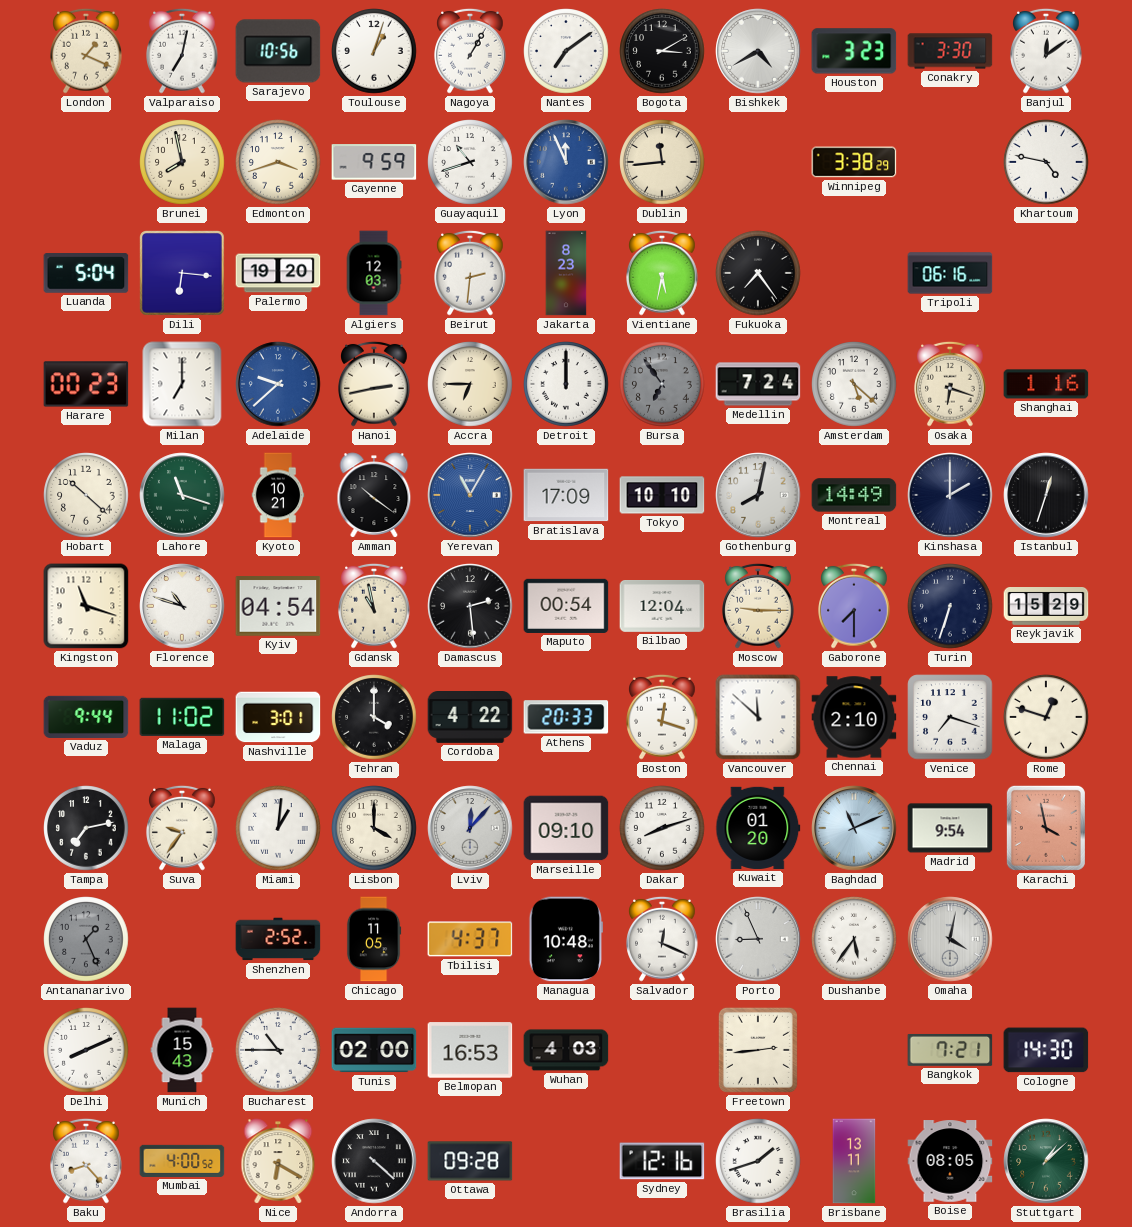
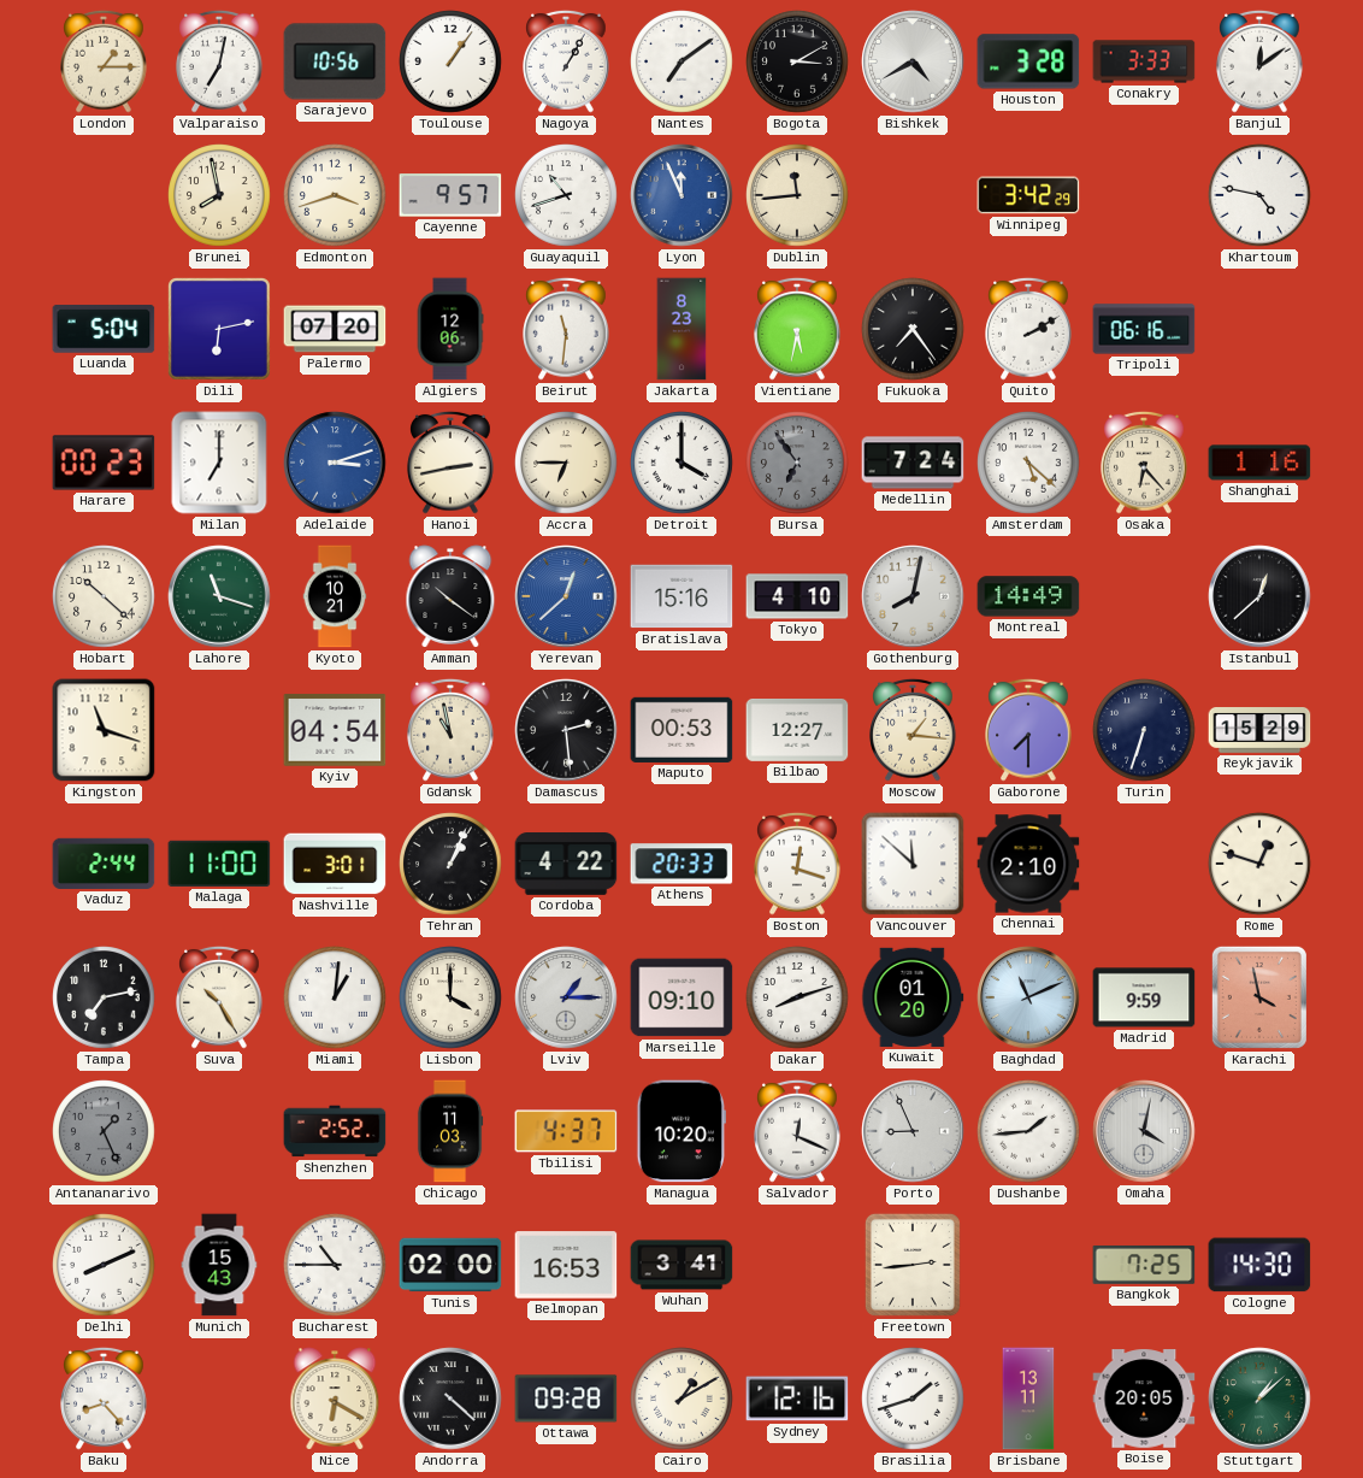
London: 1:19 -> 1:15 (104, 61)
Toulouse: 1:03 -> 1:06 (450, 61)
Houston: 3:23 -> 3:28 (1028, 61)
Conakry: 3:30 -> 3:33 (1144, 61)
Cayenne: 9:59 -> 9:57 (450, 195)
Winnipeg: 3:38 -> 3:42 (1028, 195)
Dili: 6:16 -> 6:13 (220, 330)
Palermo: 19:20 -> 07:20 (335, 329)
Algiers: 12:03 -> 12:06 (450, 329)
Beirut: 2:31 -> 11:31 (566, 329)
Quito: none -> 2:10 (1028, 329)
Adelaide: 9:38 -> 3:12 (335, 463)
Detroit: 12:00 -> 4:00 (681, 463)
Osaka: 6:18 -> 6:23 (1144, 463)
Yerevan: 11:05 -> 12:38 (566, 596)
Bratislava: 17:09 -> 15:16 (681, 596)
Tokyo: 10:10 -> 4:10 (797, 596)
Kinshasa: 2:00 -> none (950, 495)
Istanbul: 12:33 -> 12:38 (1259, 596)
Florence: 10:48 -> none (182, 606)
Maputo: 00:54 -> 00:53 (681, 730)
Bilbao: 12:04 -> 12:27 (797, 731)
Moscow: 9:15 -> 1:16 (913, 730)
Vaduz: 9:44 -> 2:44 (104, 864)
Malaga: 11:02 -> 11:00 (219, 864)
Tehran: 4:00 -> 1:04 (450, 864)
Venice: 7:18 -> none (950, 717)
Suva: 9:36 -> 10:25 (219, 997)
Lviv: 12:07 -> 1:15 (566, 997)
Madrid: 9:54 -> 9:59 (1144, 997)
Chicago: 11:05 -> 11:03 (450, 1131)
Managua: 10:48 -> 10:20 (681, 1131)
Dushanbe: 5:36 -> 1:44 (1028, 1131)
Wuhan: 4:03 -> 3:41 (681, 1265)
Bangkok: 7:21 -> 7:25 (1144, 1265)
Mumbai: 4:00 -> none (182, 1161)
Cairo: none -> 1:10 (681, 1398)
Boise: 08:05 -> 20:05 (1144, 1398)
